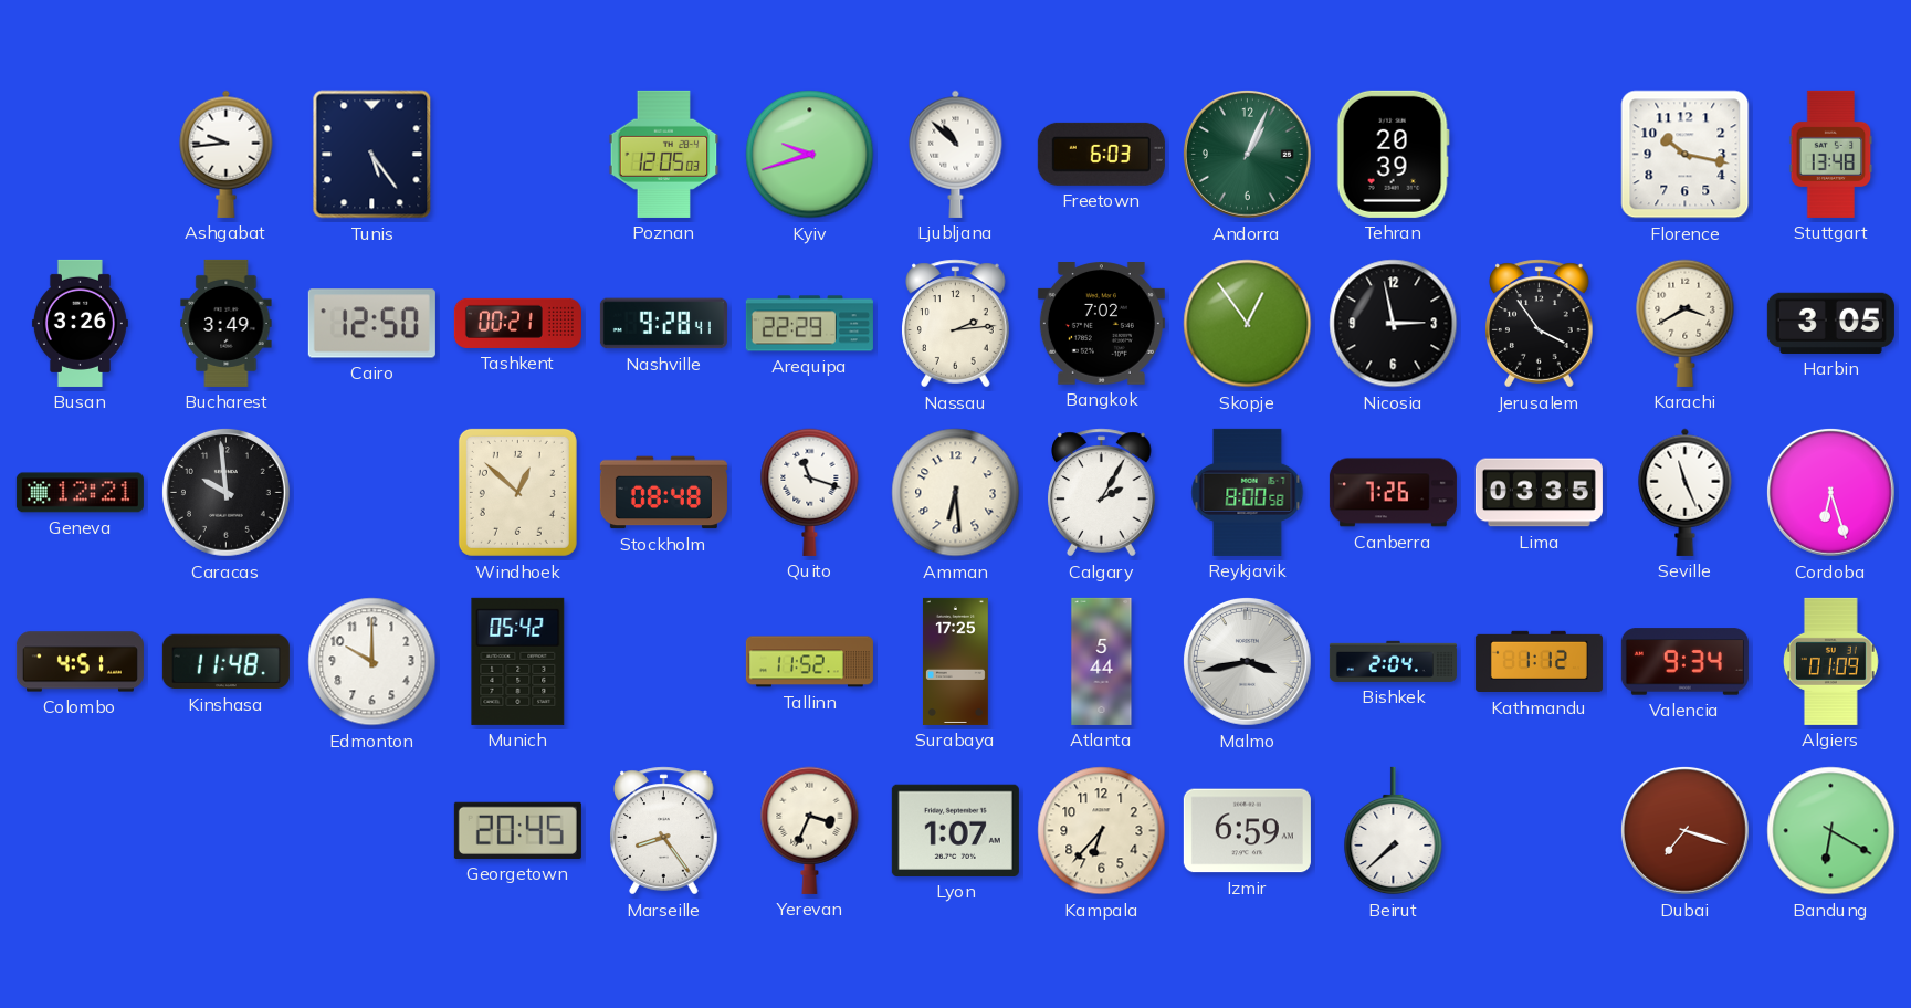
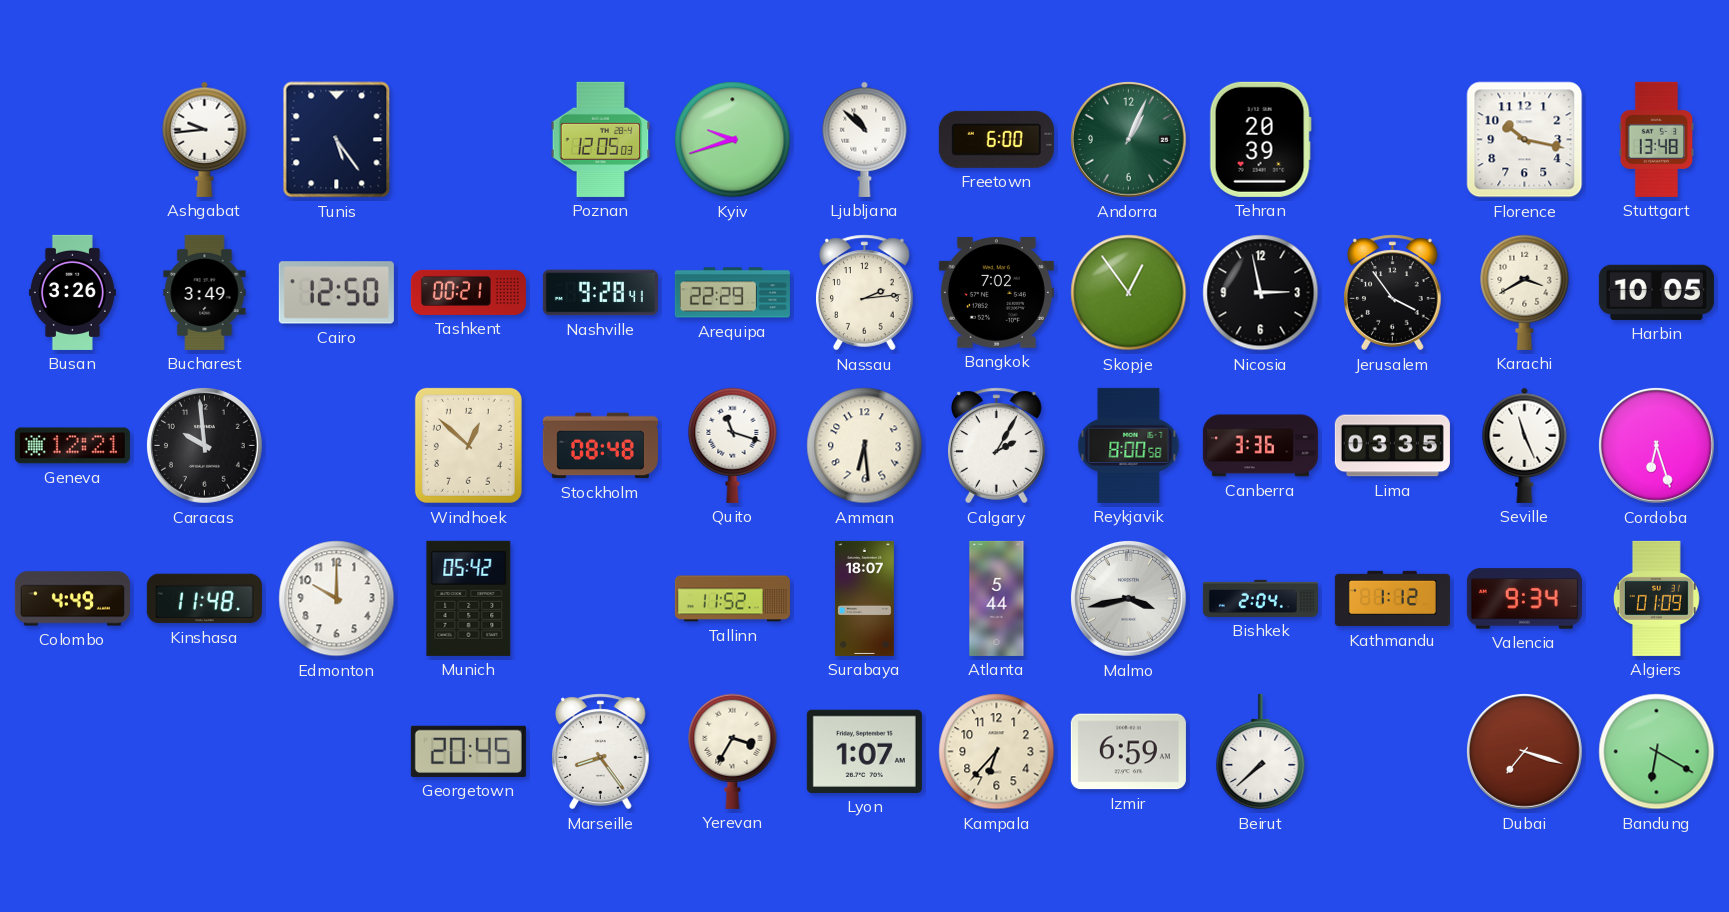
Freetown: 6:03 -> 6:00 (996, 139)
Harbin: 3:05 -> 10:05 (1656, 292)
Canberra: 7:26 -> 3:36 (1260, 446)
Colombo: 4:51 -> 4:49 (72, 599)
Surabaya: 17:25 -> 18:07 (864, 598)
Yerevan: 3:34 -> 3:35 (733, 751)
